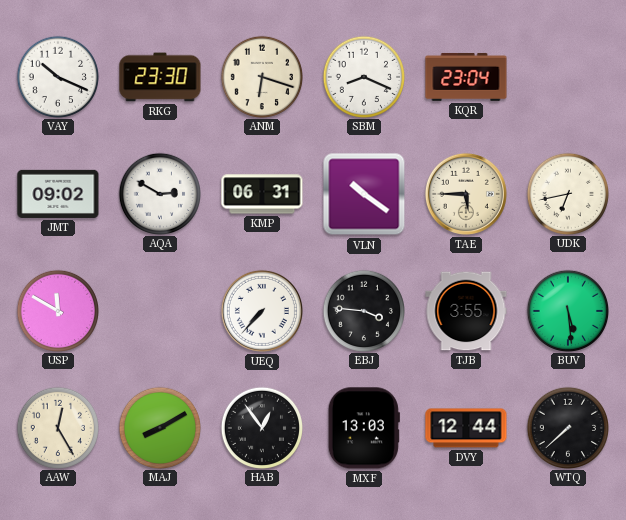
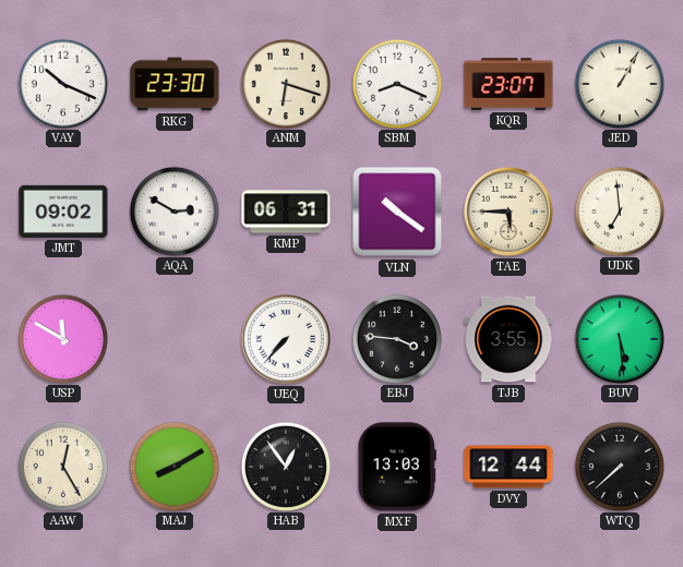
KQR: 23:04 -> 23:07 (508, 84)
JED: none -> 1:05 (619, 83)
UDK: 6:43 -> 6:59 (619, 210)
